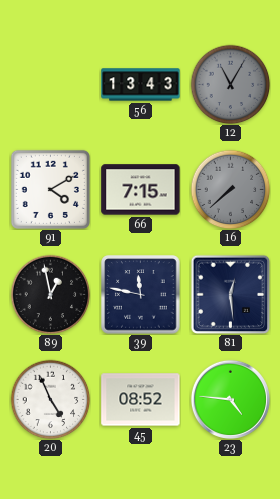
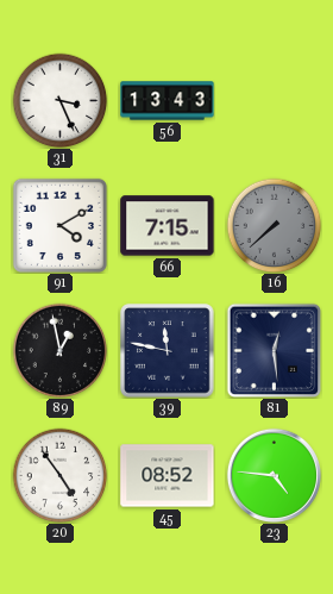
31: none -> 3:26 (59, 100)
12: 11:05 -> none (230, 84)
20: 4:56 -> 4:54 (59, 475)
